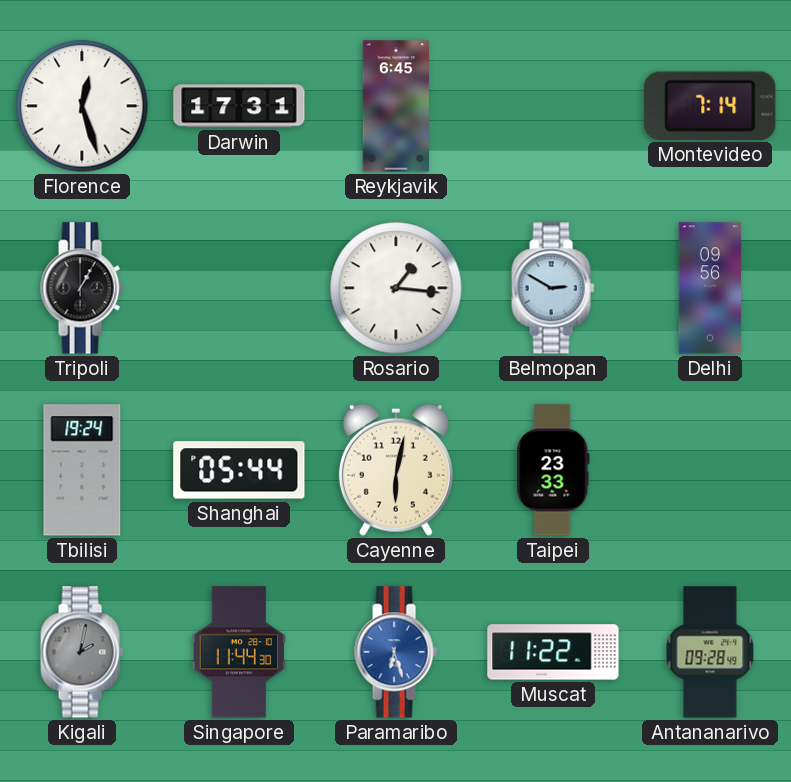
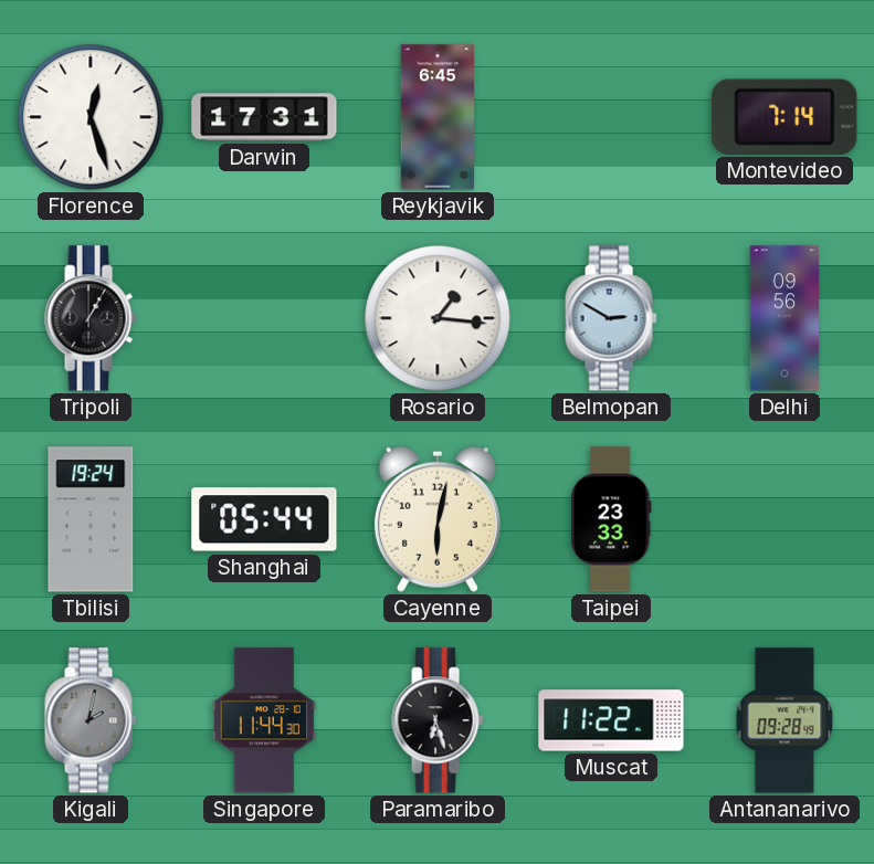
Paramaribo dial: blue -> black (438, 720)
